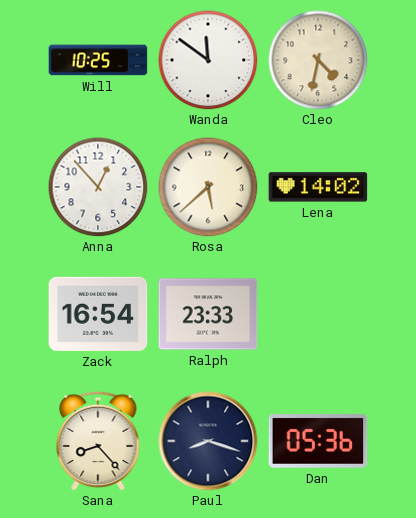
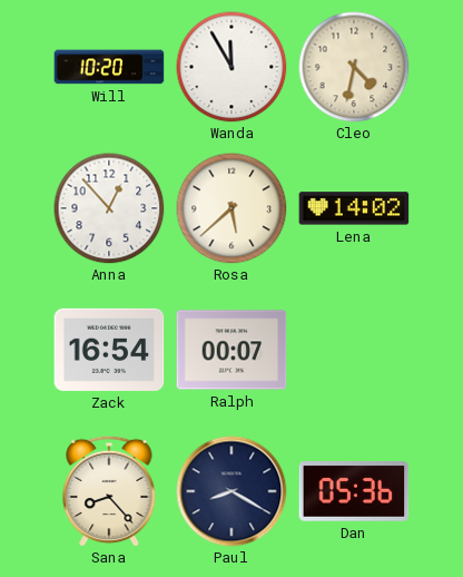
Will: 10:25 -> 10:20 (109, 67)
Wanda: 11:51 -> 11:55 (231, 67)
Ralph: 23:33 -> 00:07 (231, 350)
Paul: 8:18 -> 8:20 (231, 491)
